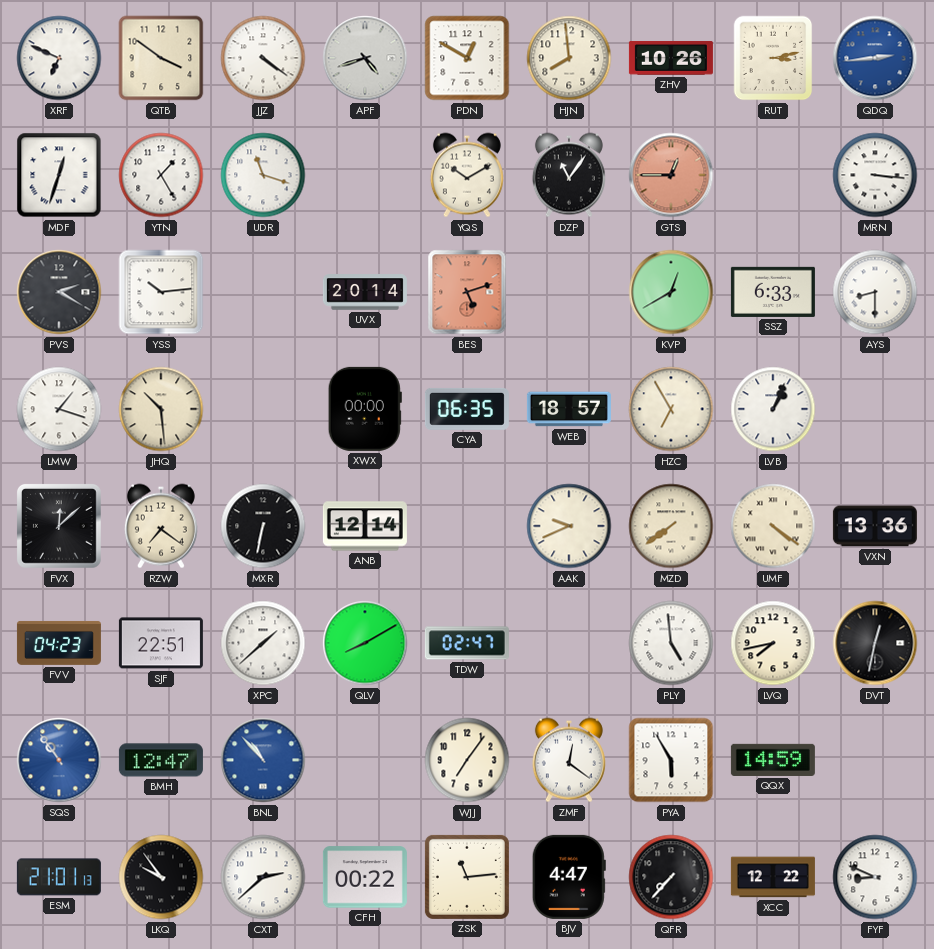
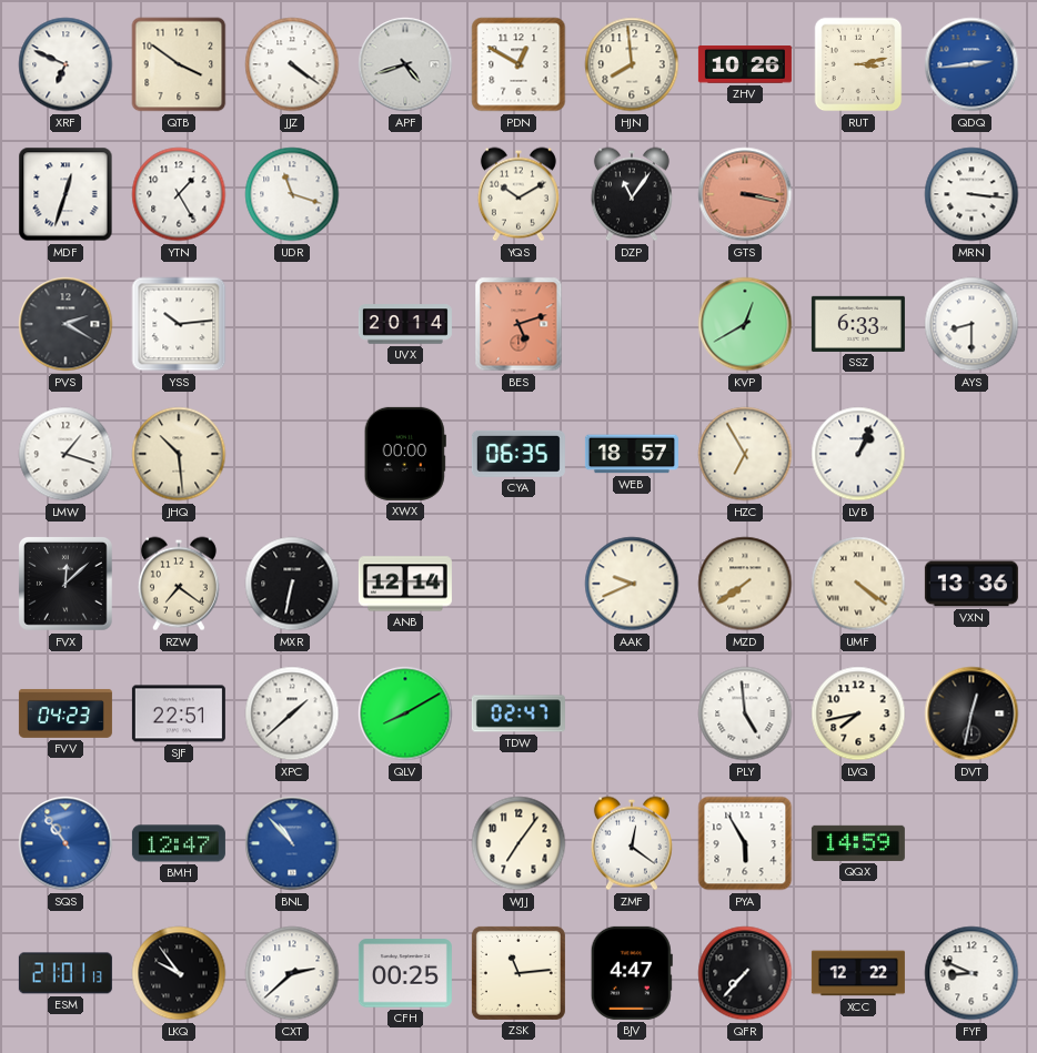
GTS: 12:45 -> 3:17 (745, 194)
CFH: 00:22 -> 00:25 (405, 973)
